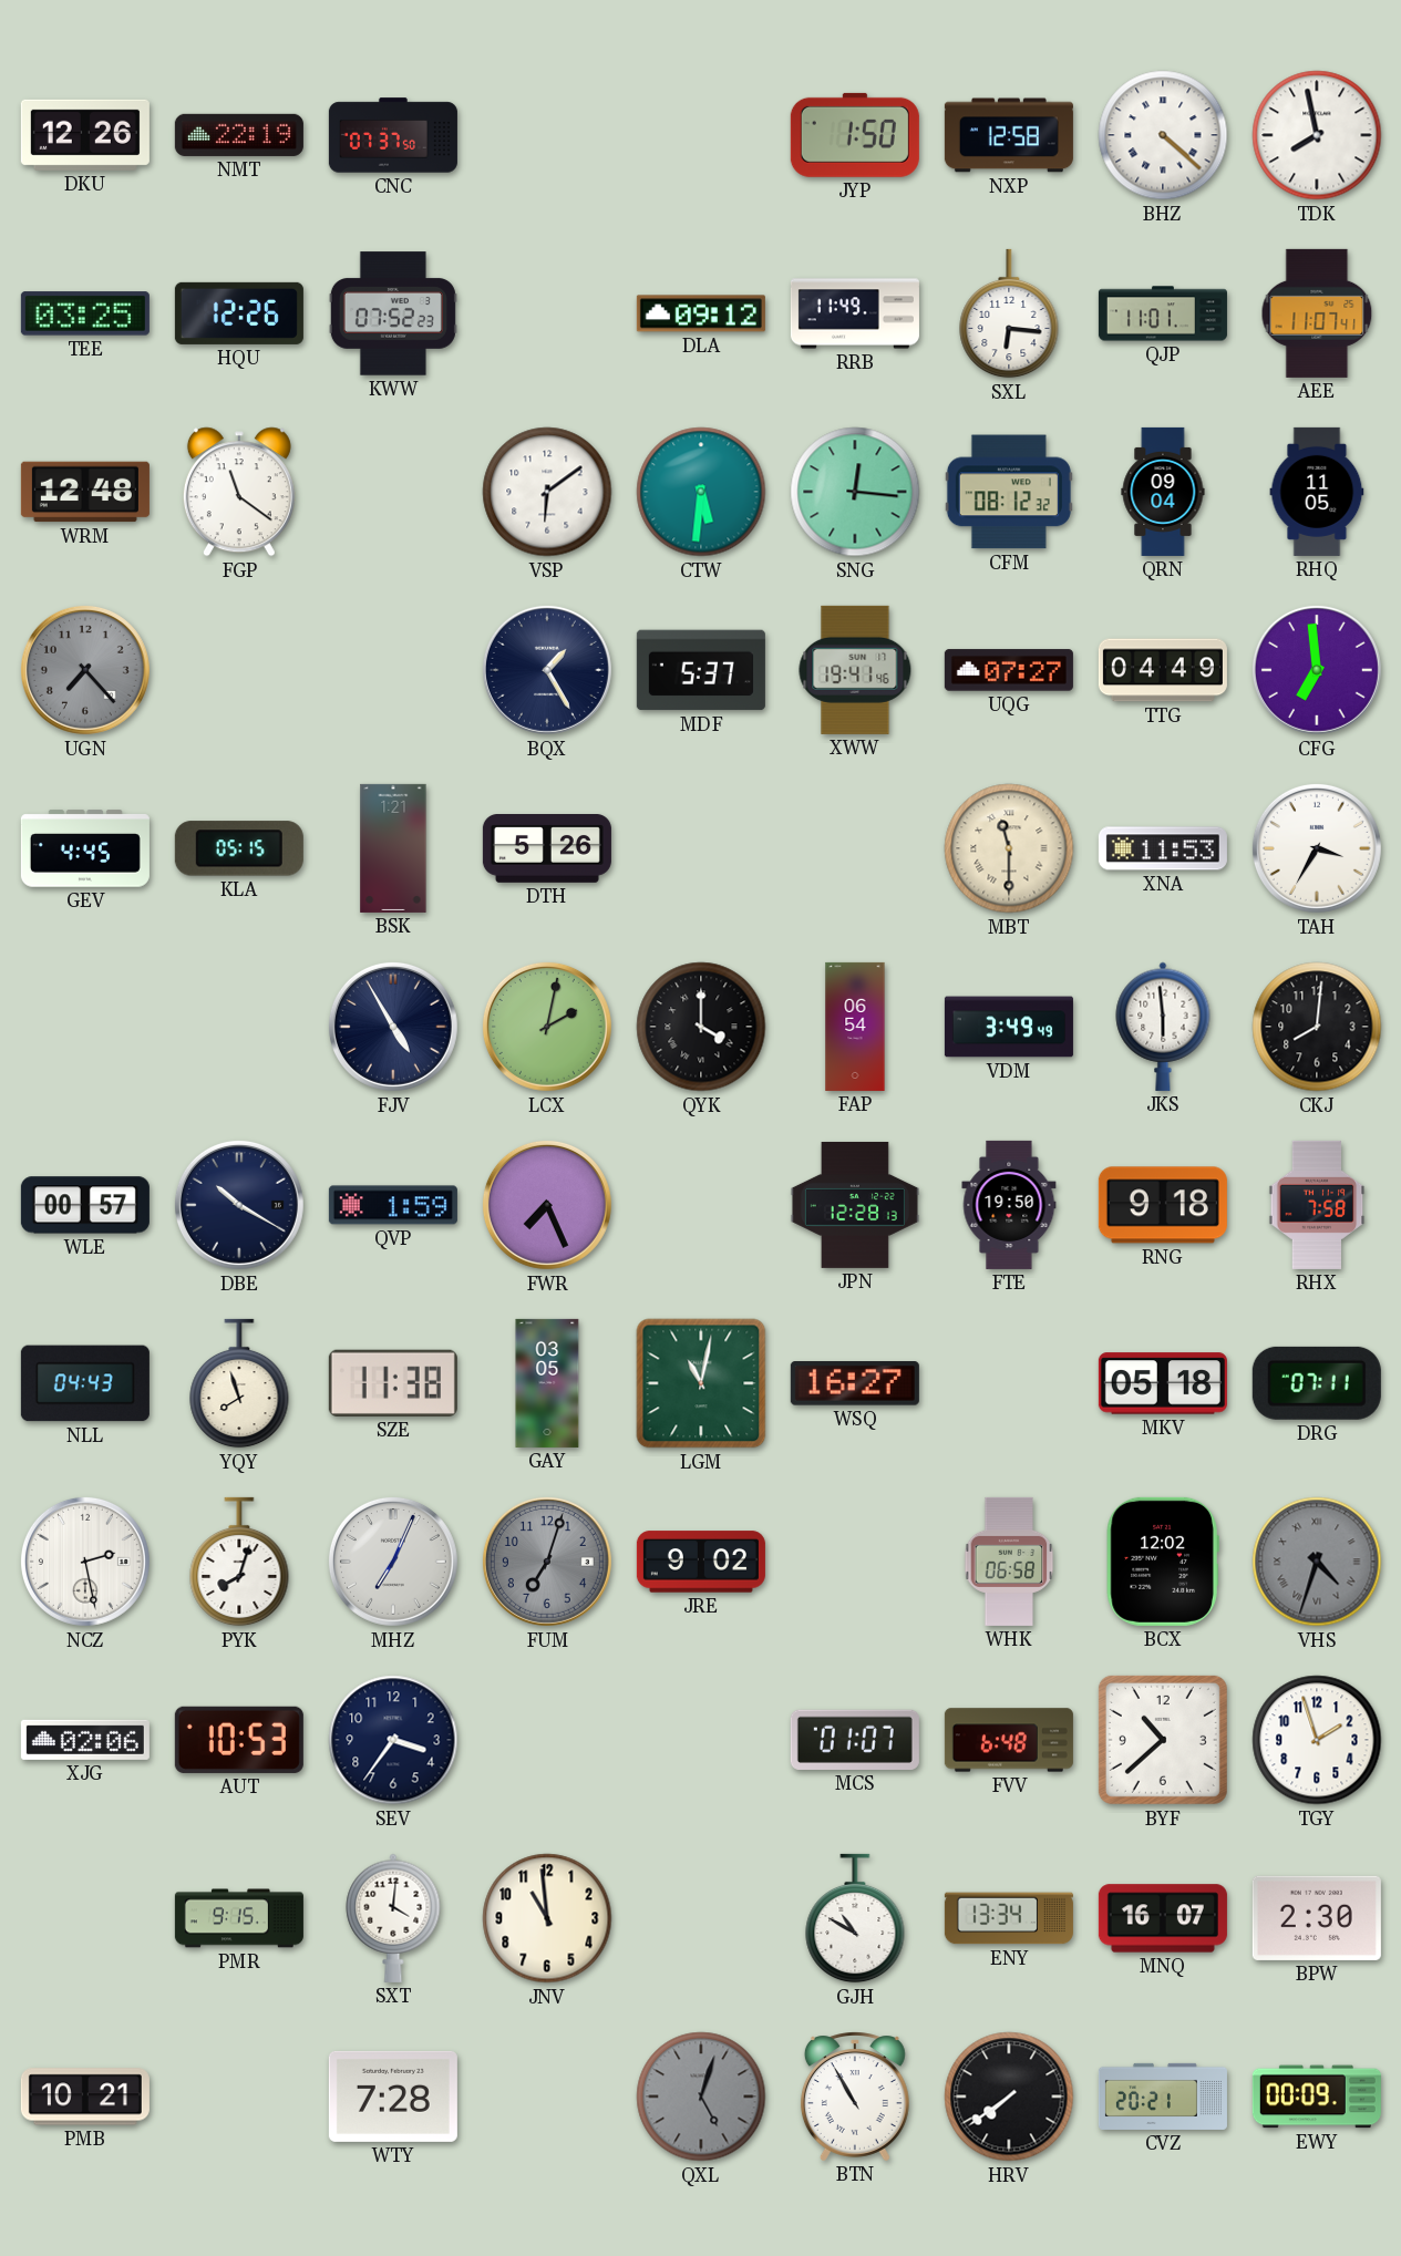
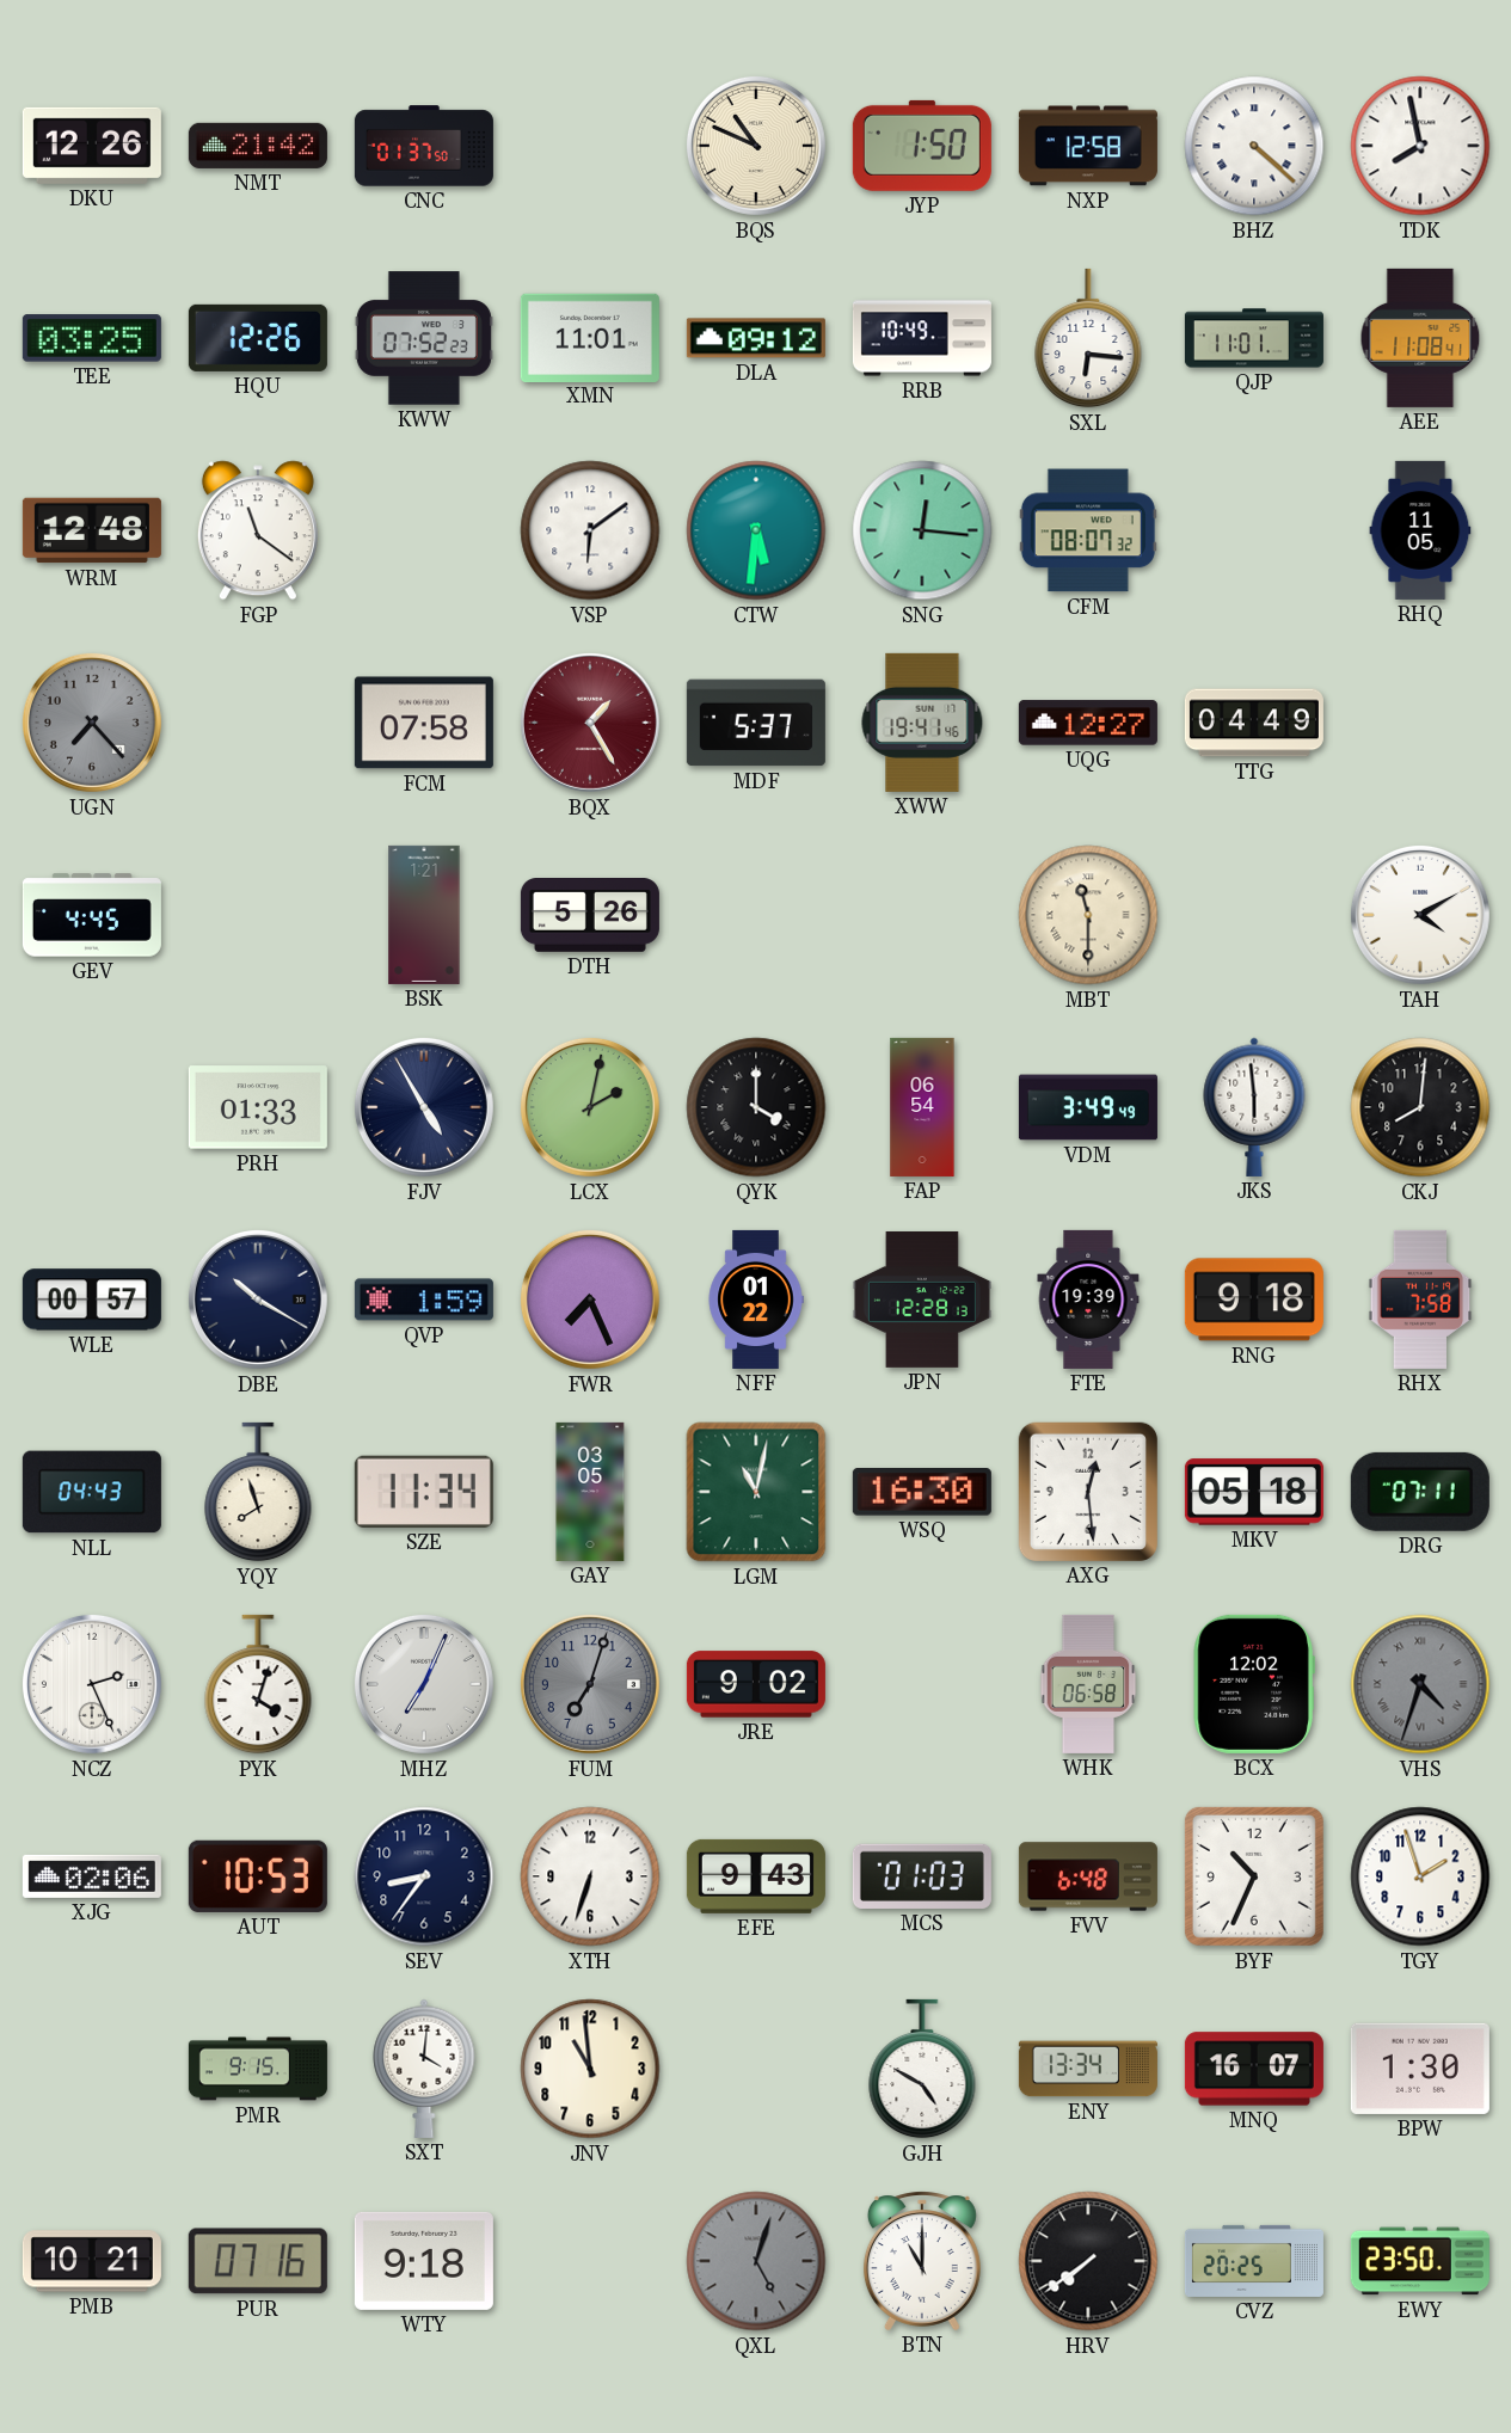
NMT: 22:19 -> 21:42 (258, 146)
CNC: 07:37 -> 01:37 (424, 146)
BQS: none -> 10:49 (756, 146)
XMN: none -> 11:01 (590, 337)
RRB: 11:49 -> 10:49 (922, 338)
AEE: 11:07 -> 11:08 (1420, 338)
CFM: 08:12 -> 08:07 (1088, 530)
QRN: 09:04 -> none (1163, 492)
FCM: none -> 07:58 (424, 723)
BQX dial: navy -> burgundy (590, 723)
UQG: 07:27 -> 12:27 (1088, 723)
CFG: 6:59 -> none (1317, 670)
KLA: 05:15 -> none (239, 848)
XNA: 11:53 -> none (1163, 848)
TAH: 3:35 -> 4:10 (1420, 915)
PRH: none -> 01:33 (258, 1107)
NFF: none -> 01:22 (756, 1300)
FTE: 19:50 -> 19:39 (1088, 1300)
SZE: 11:38 -> 11:34 (424, 1492)
WSQ: 16:27 -> 16:30 (922, 1492)
AXG: none -> 12:29 (1088, 1492)
NCZ: 2:28 -> 2:26 (92, 1684)
PYK: 8:03 -> 4:03 (258, 1684)
SEV: 3:36 -> 8:36 (424, 1876)
XTH: none -> 6:33 (590, 1876)
EFE: none -> 9:43 (756, 1876)
MCS: 01:07 -> 01:03 (922, 1876)
BYF: 10:38 -> 10:34 (1254, 1876)
GJH: 10:50 -> 4:50 (922, 2069)
BPW: 2:30 -> 1:30 (1420, 2069)
PUR: none -> 07:16 (258, 2261)
WTY: 7:28 -> 9:18 (424, 2261)
BTN: 10:55 -> 11:00 (922, 2261)
CVZ: 20:21 -> 20:25 (1254, 2261)
EWY: 00:09 -> 23:50 (1420, 2261)
